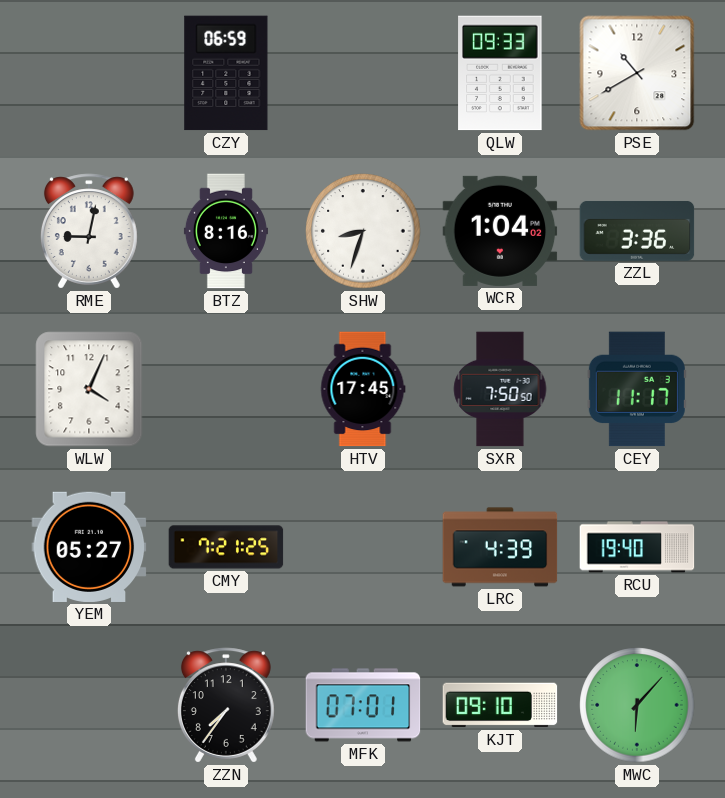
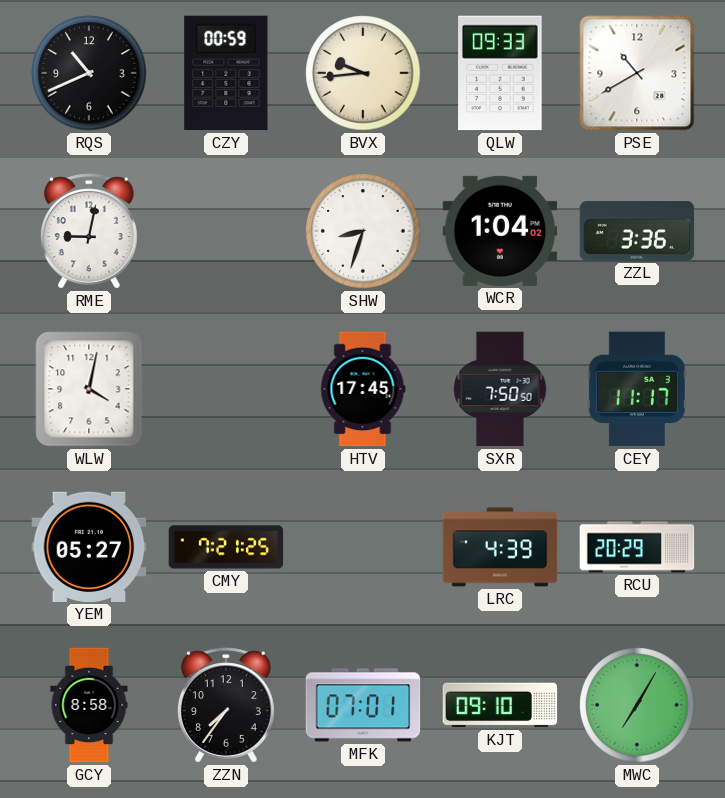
RQS: none -> 10:41 (89, 73)
CZY: 06:59 -> 00:59 (226, 73)
BVX: none -> 9:44 (363, 73)
BTZ: 8:16 -> none (226, 231)
WLW: 4:04 -> 4:02 (89, 389)
RCU: 19:40 -> 20:29 (637, 547)
GCY: none -> 8:58 (89, 705)
MWC: 6:07 -> 7:05 (637, 705)
